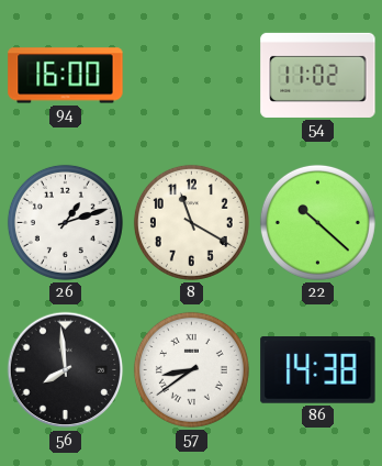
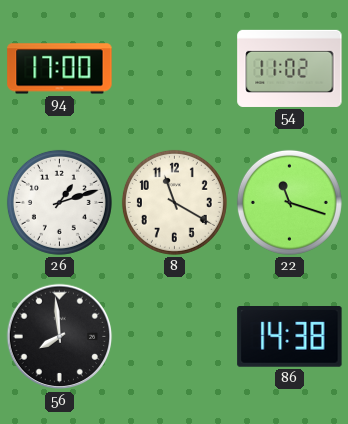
94: 16:00 -> 17:00 (60, 69)
22: 10:22 -> 11:18 (289, 202)
57: 8:39 -> none (191, 369)
